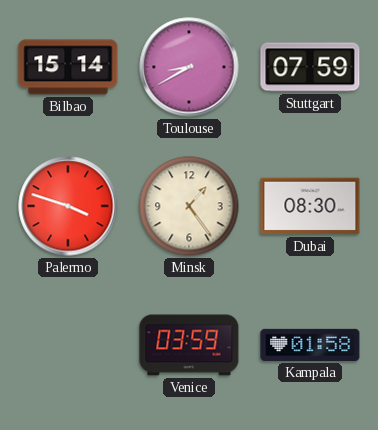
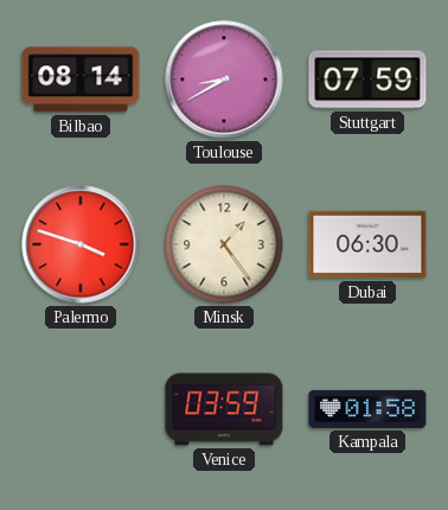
Bilbao: 15:14 -> 08:14 (81, 79)
Dubai: 08:30 -> 06:30 (367, 244)
